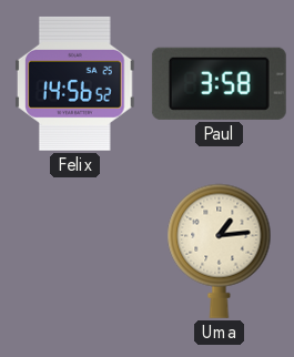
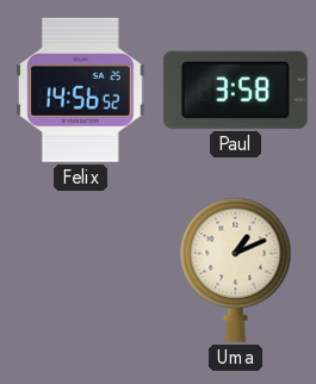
Uma: 1:14 -> 1:11 (236, 270)
